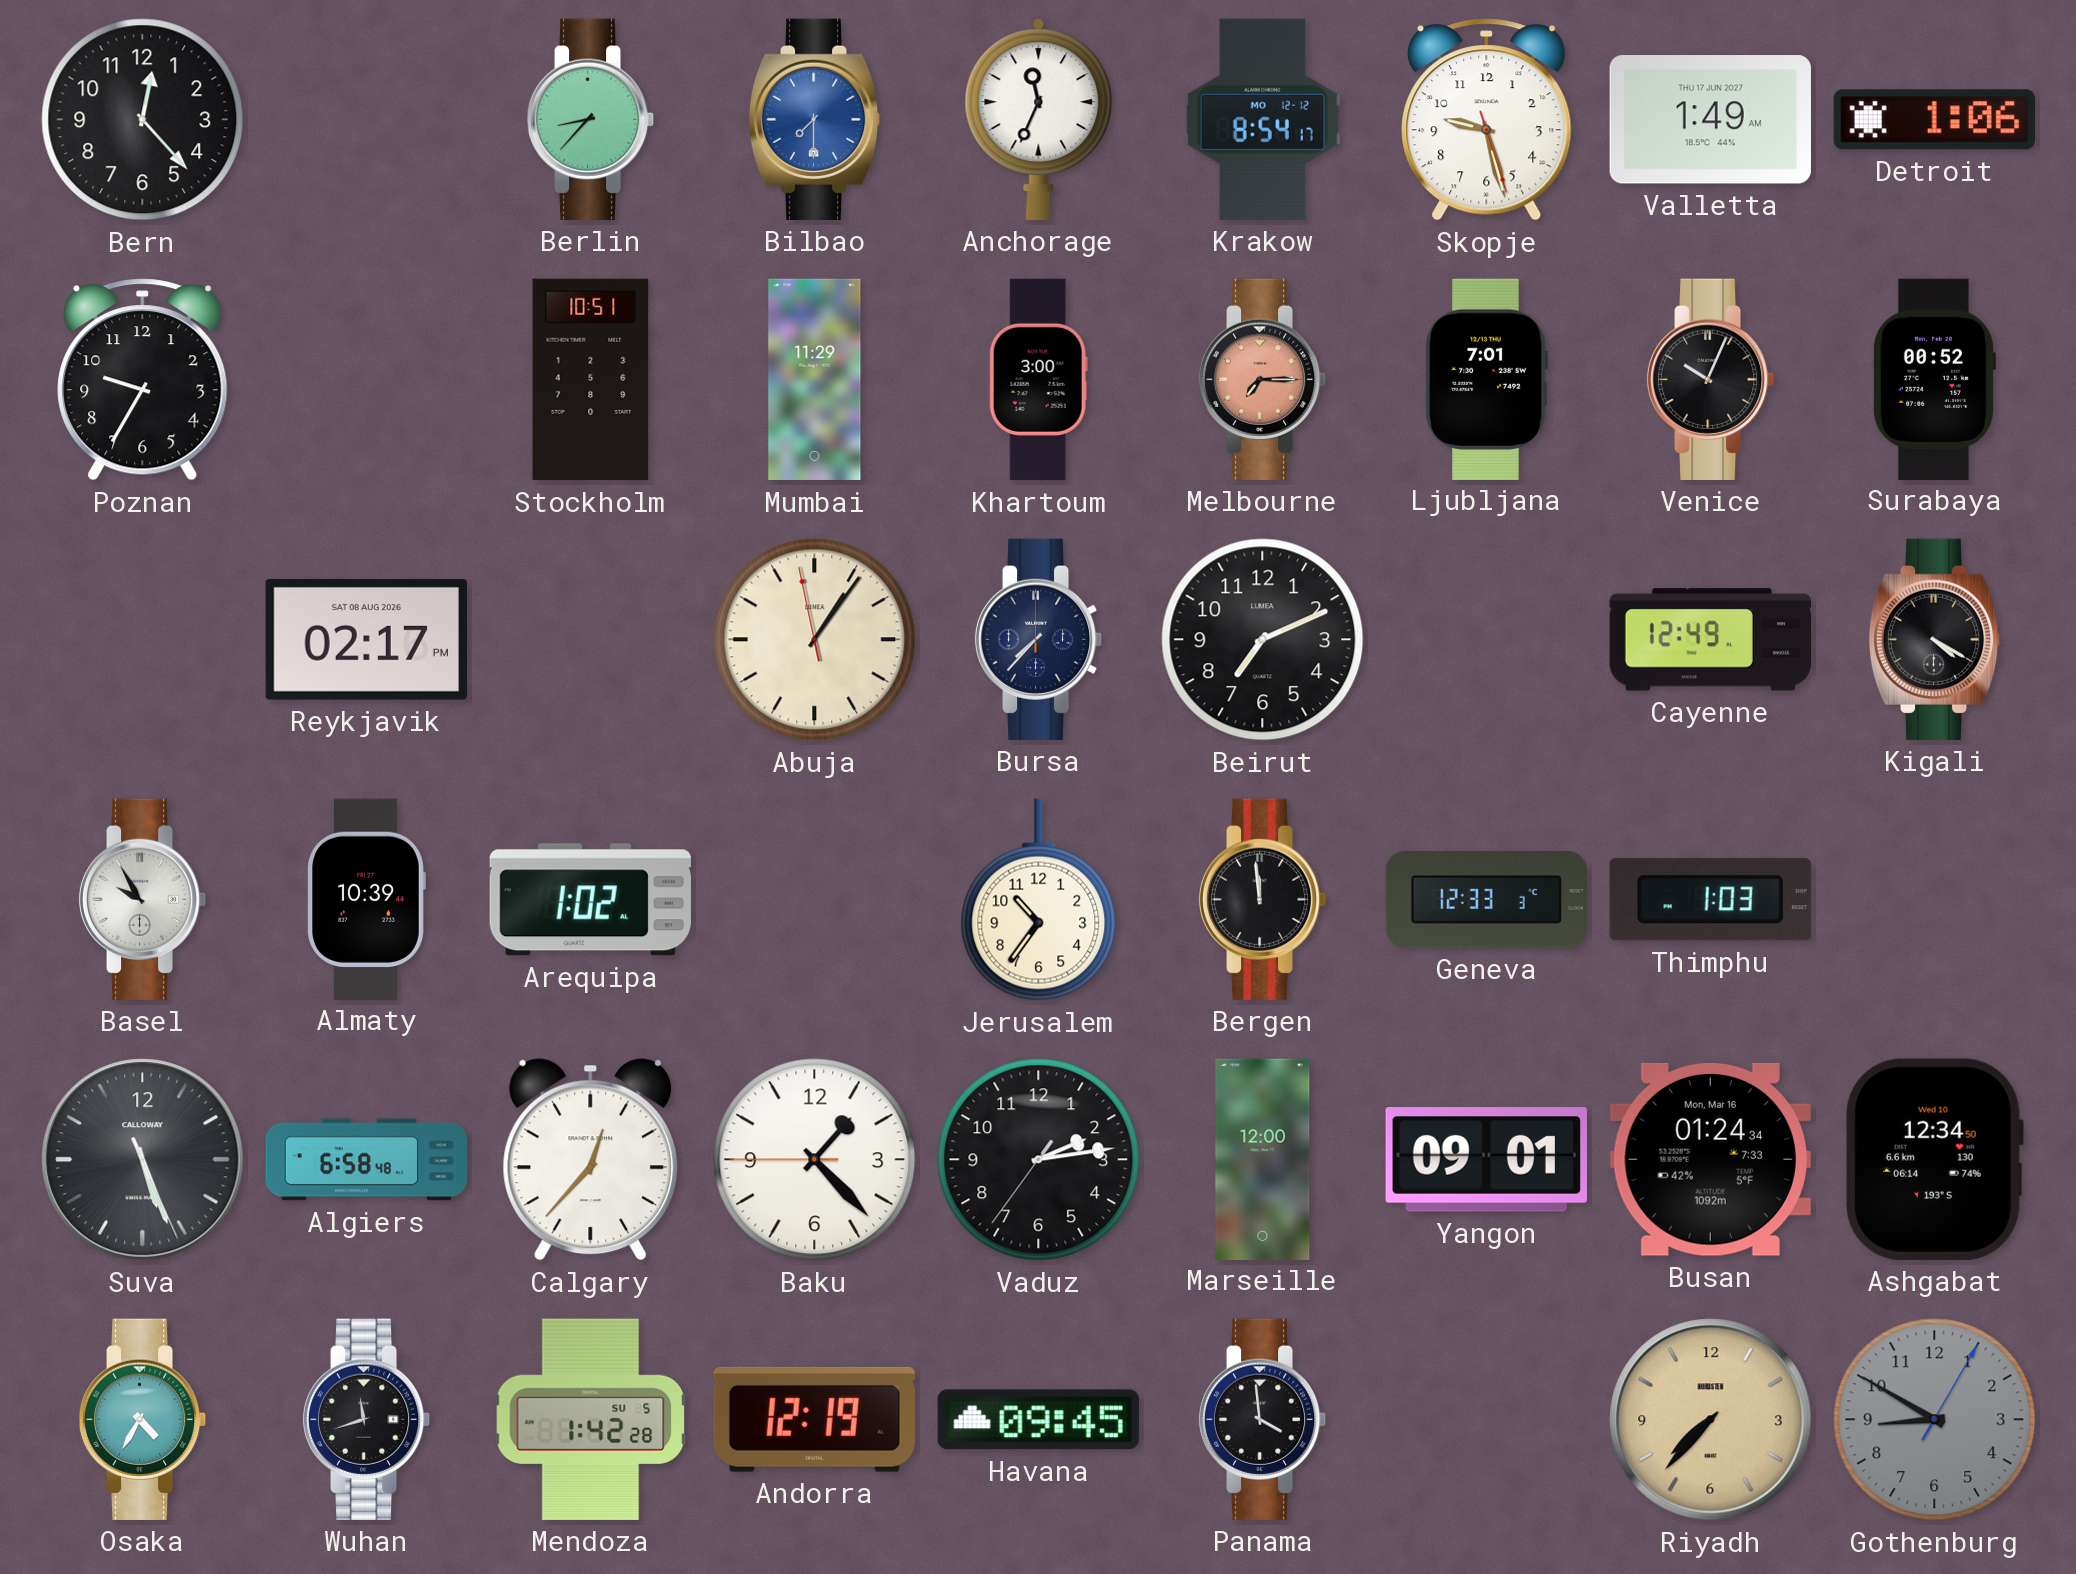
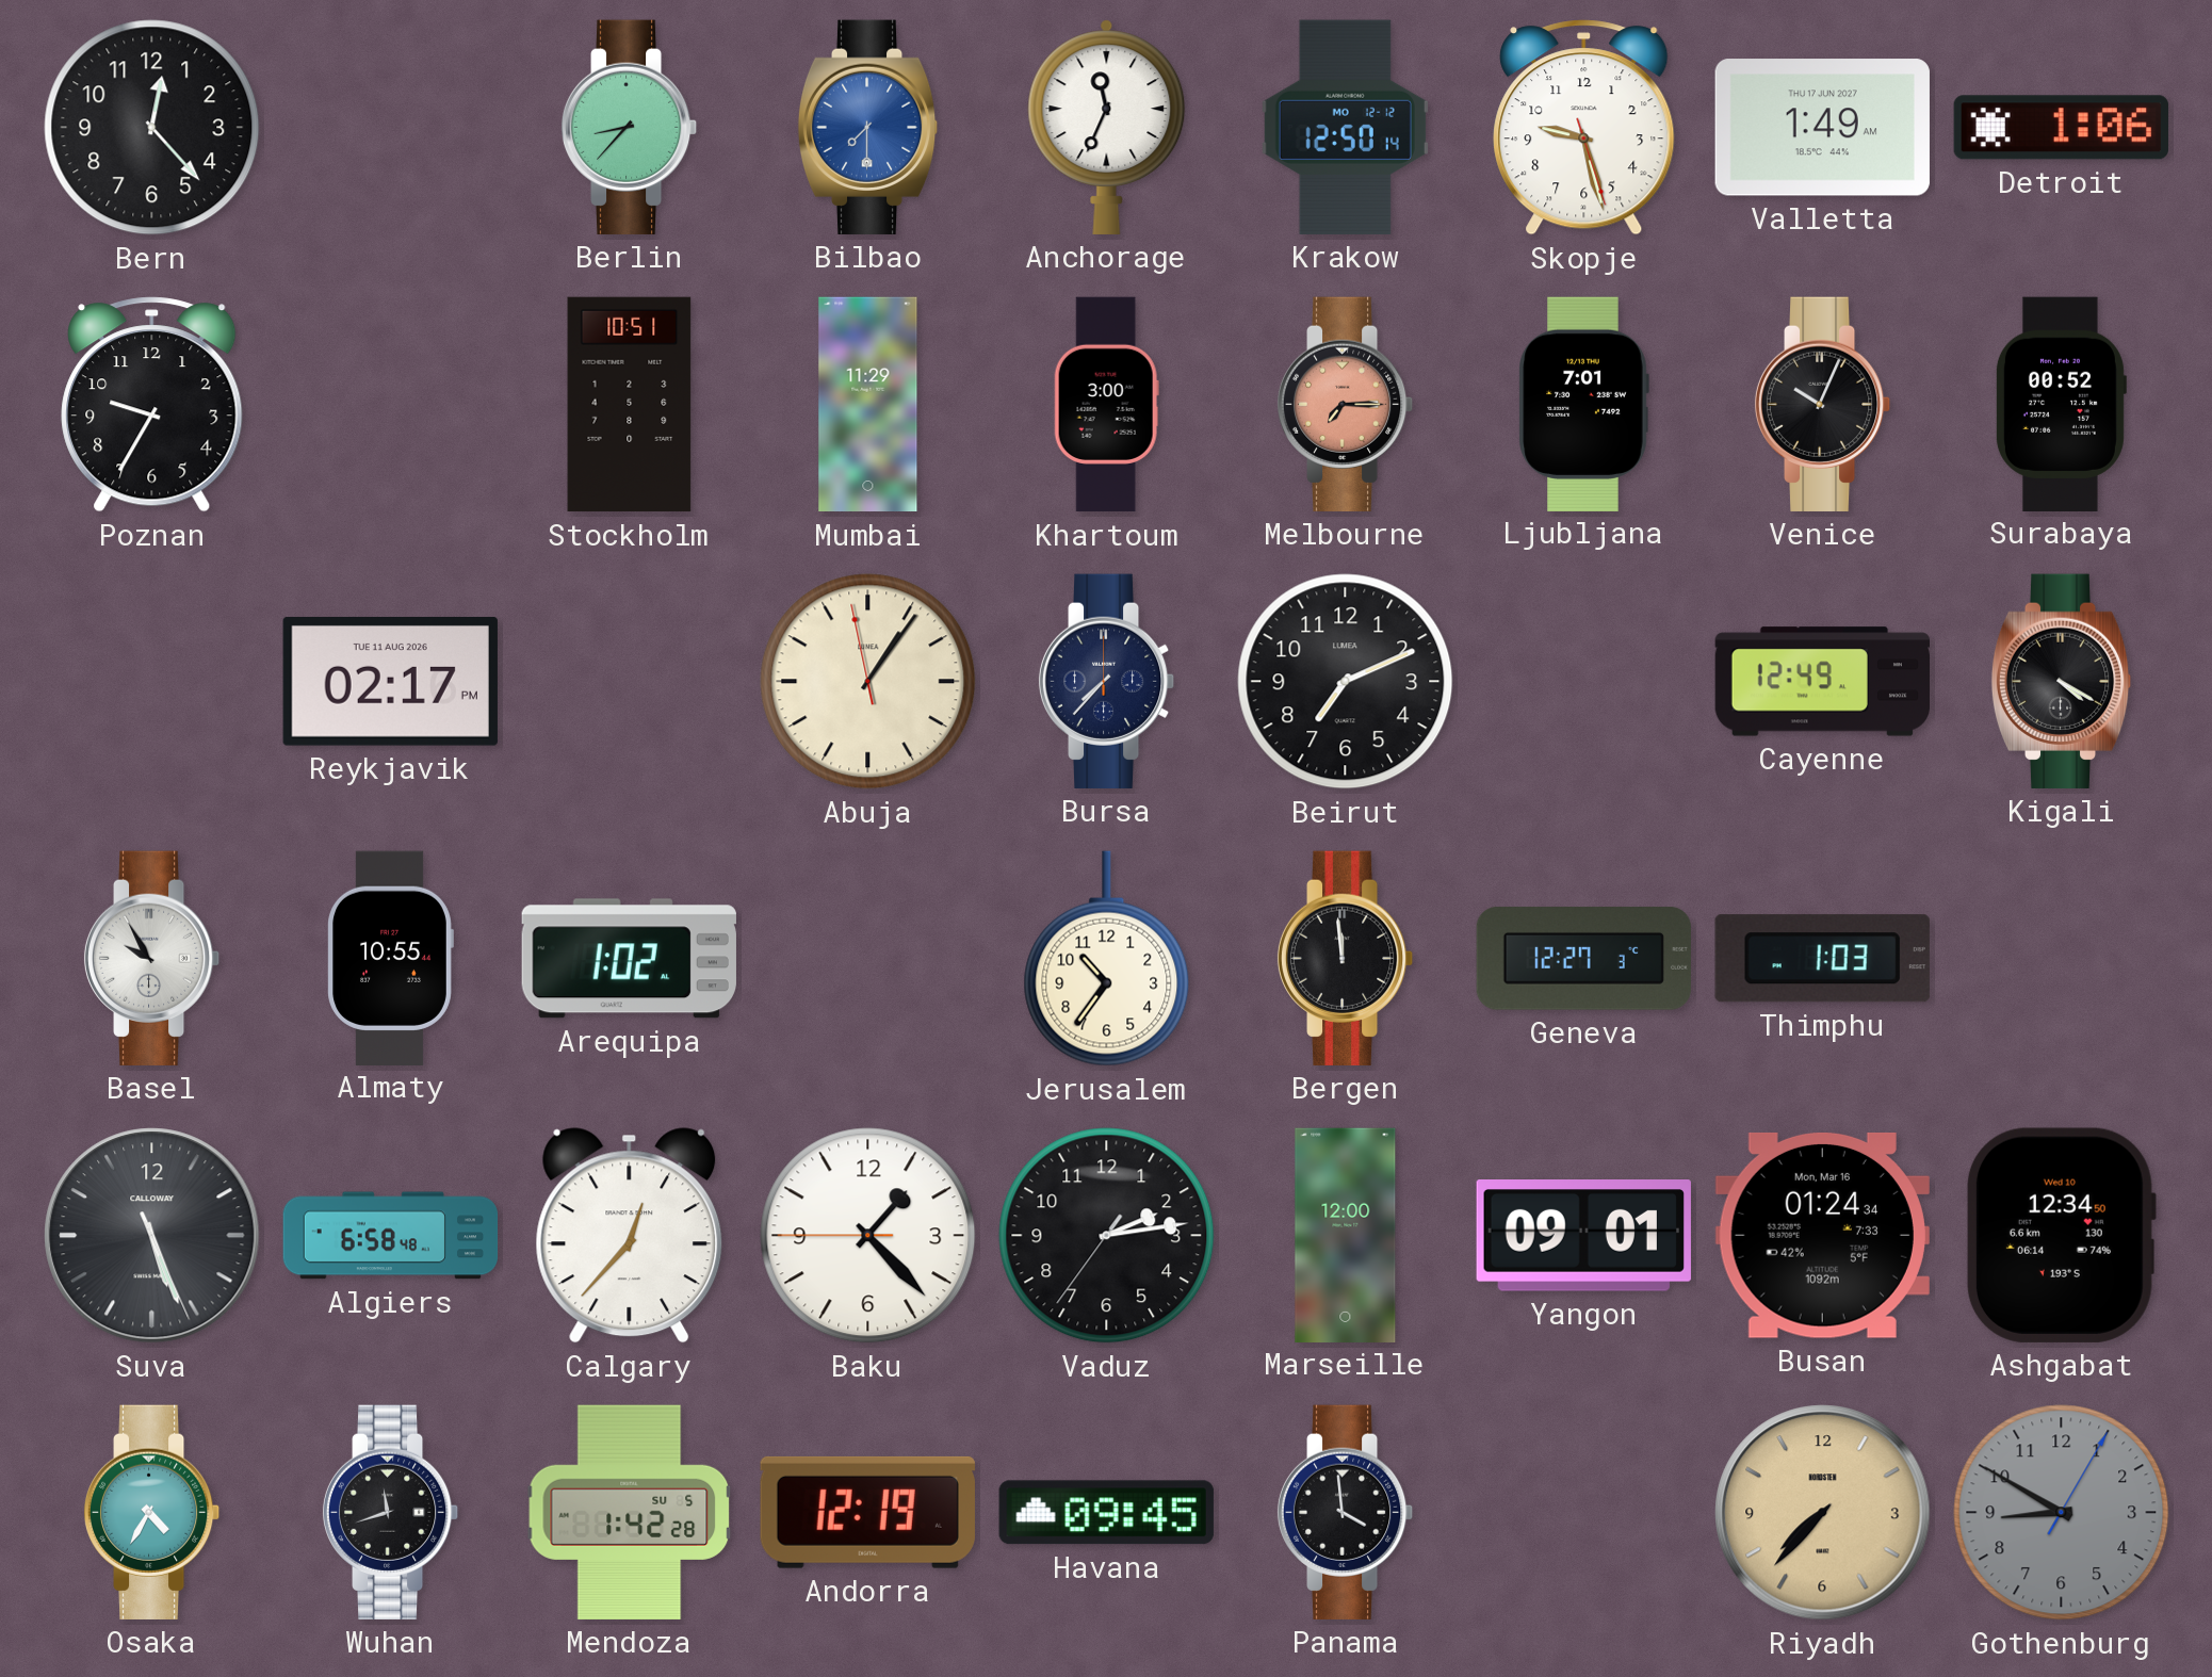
Krakow: 8:54 -> 12:50 (1345, 127)
Reykjavik date: SAT 08 AUG 2026 -> TUE 11 AUG 2026 (390, 681)
Almaty: 10:39 -> 10:55 (390, 958)
Geneva: 12:33 -> 12:27 (1583, 959)
